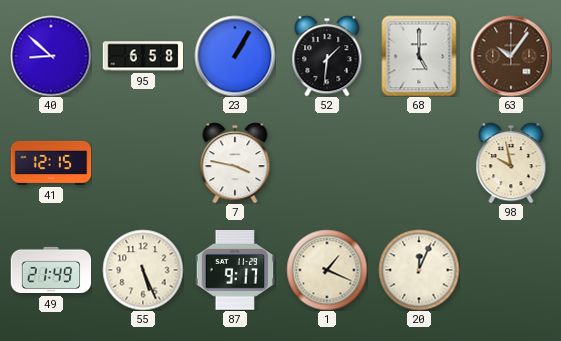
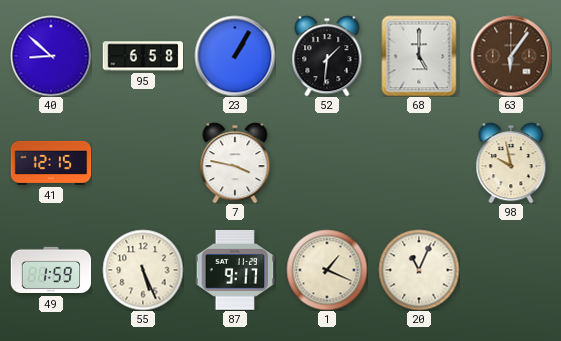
63: 10:06 -> 6:06 (511, 56)
49: 21:49 -> 1:59 (51, 270)
20: 12:04 -> 11:04 (419, 270)
